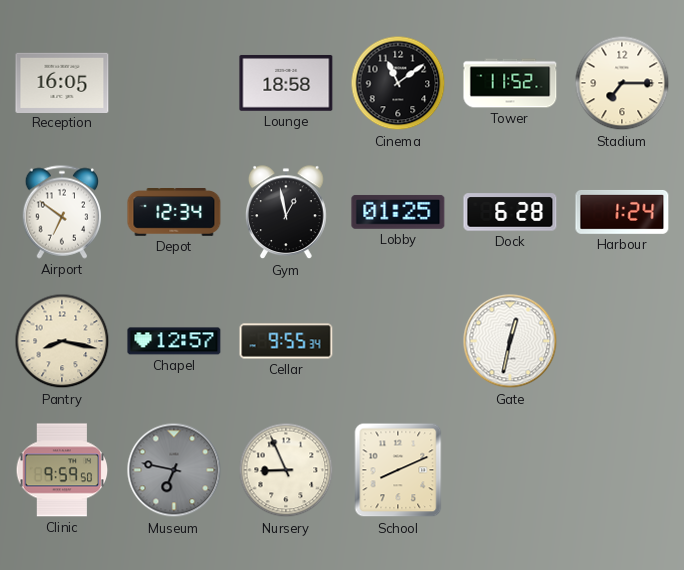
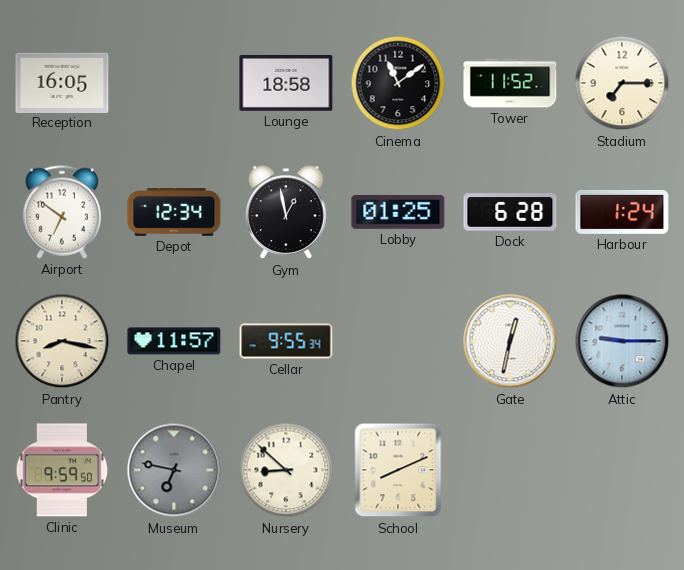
Chapel: 12:57 -> 11:57 (174, 341)
Attic: none -> 9:15 (622, 341)
Nursery: 8:56 -> 8:52 (286, 470)
